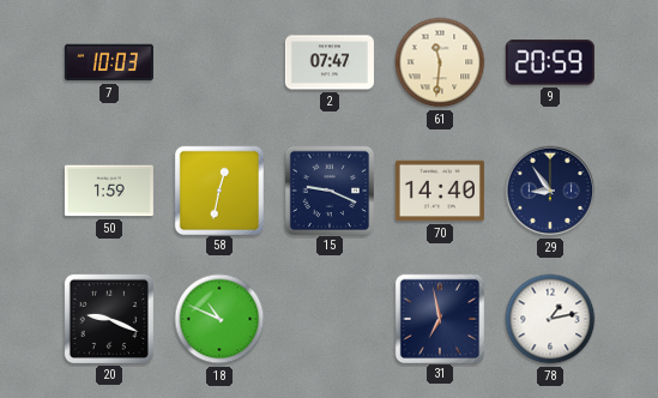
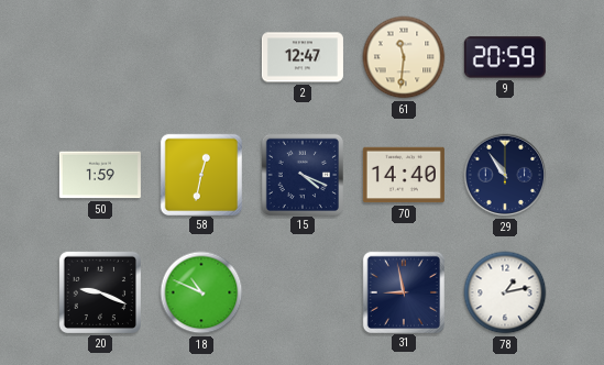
7: 10:03 -> none (109, 62)
2: 07:47 -> 12:47 (303, 57)
15: 9:19 -> 4:19 (301, 174)
29: 8:54 -> 10:54 (505, 175)
31: 6:58 -> 8:58 (403, 291)
